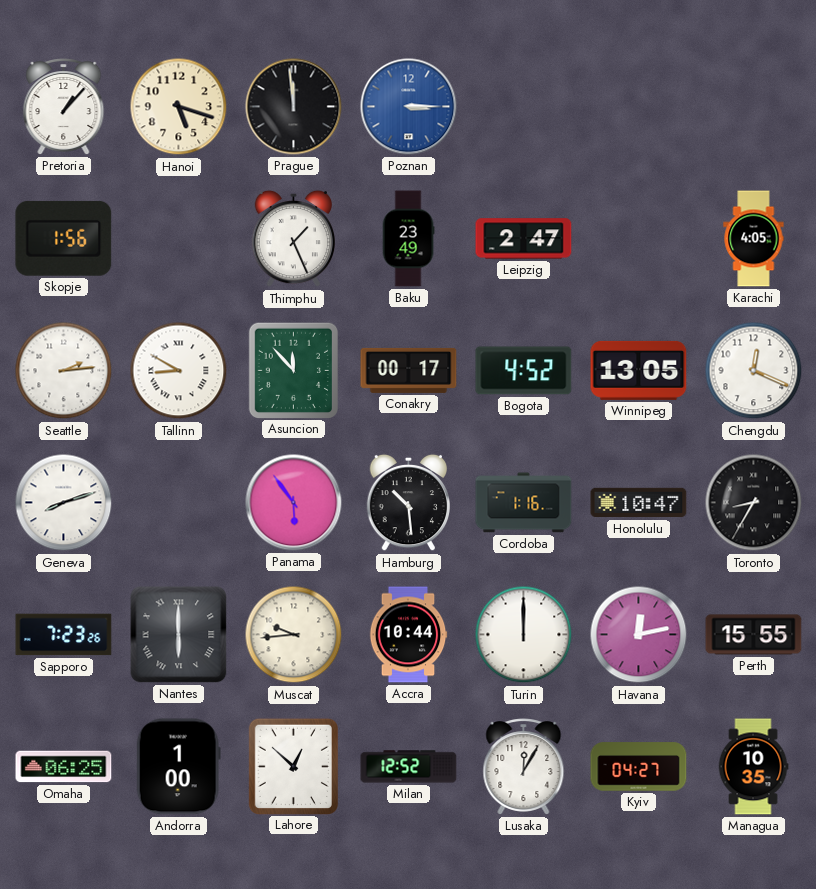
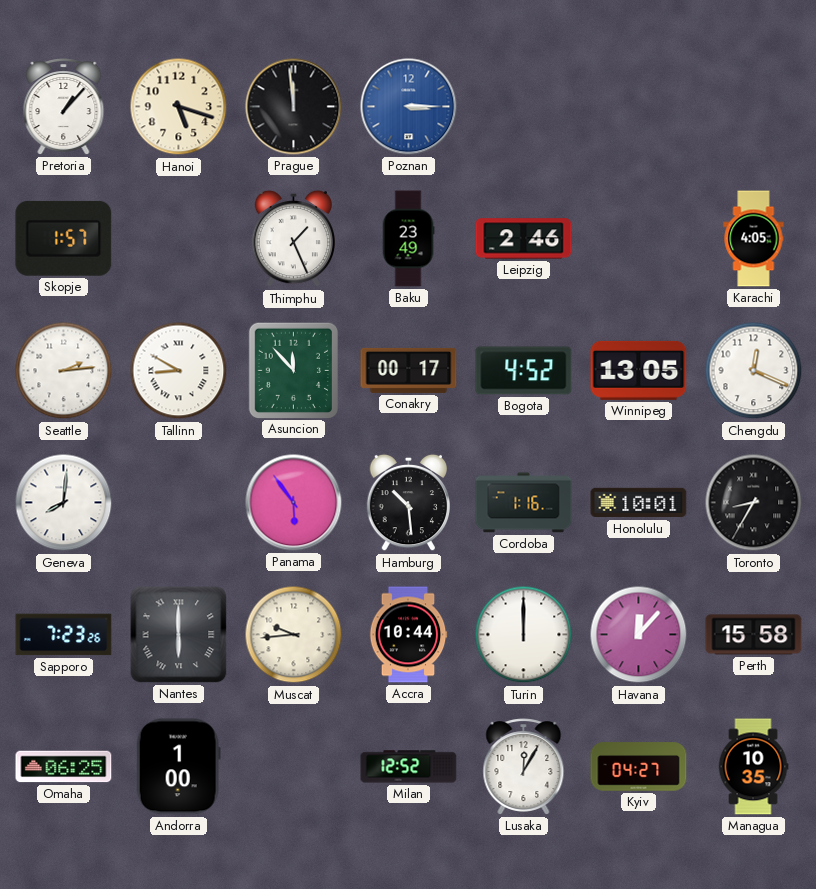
Skopje: 1:56 -> 1:57 (64, 238)
Leipzig: 2:47 -> 2:46 (524, 239)
Geneva: 8:12 -> 8:01 (64, 503)
Honolulu: 10:47 -> 10:01 (639, 503)
Havana: 12:13 -> 12:07 (639, 635)
Perth: 15:55 -> 15:58 (754, 635)
Lahore: 12:52 -> none (293, 766)
